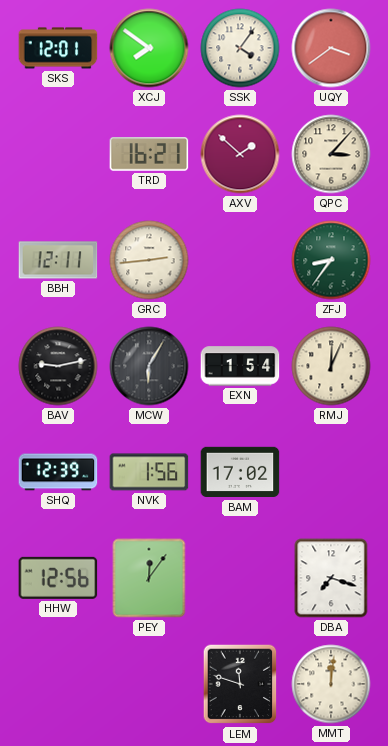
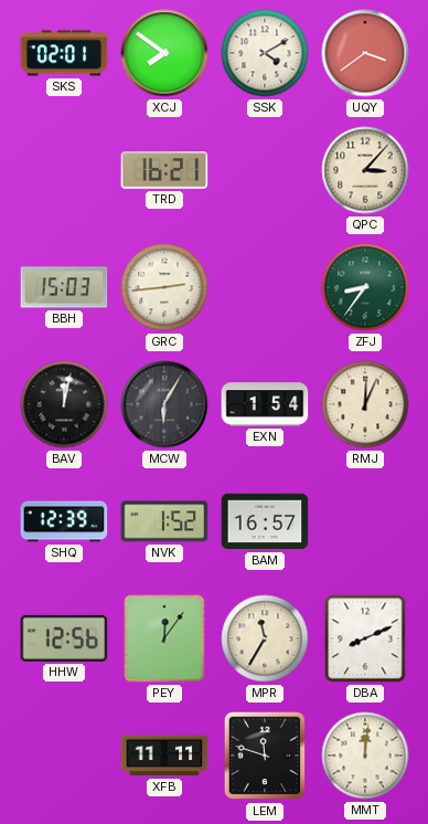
SKS: 12:01 -> 02:01 (64, 53)
SSK: 4:06 -> 4:10 (265, 53)
AXV: 1:52 -> none (240, 154)
BBH: 12:11 -> 15:03 (64, 287)
BAV: 9:13 -> 12:02 (64, 404)
NVK: 1:56 -> 1:52 (164, 521)
BAM: 17:02 -> 16:57 (265, 521)
MPR: none -> 11:35 (265, 638)
DBA: 7:18 -> 8:11 (365, 638)
XFB: none -> 11:11 (164, 756)
